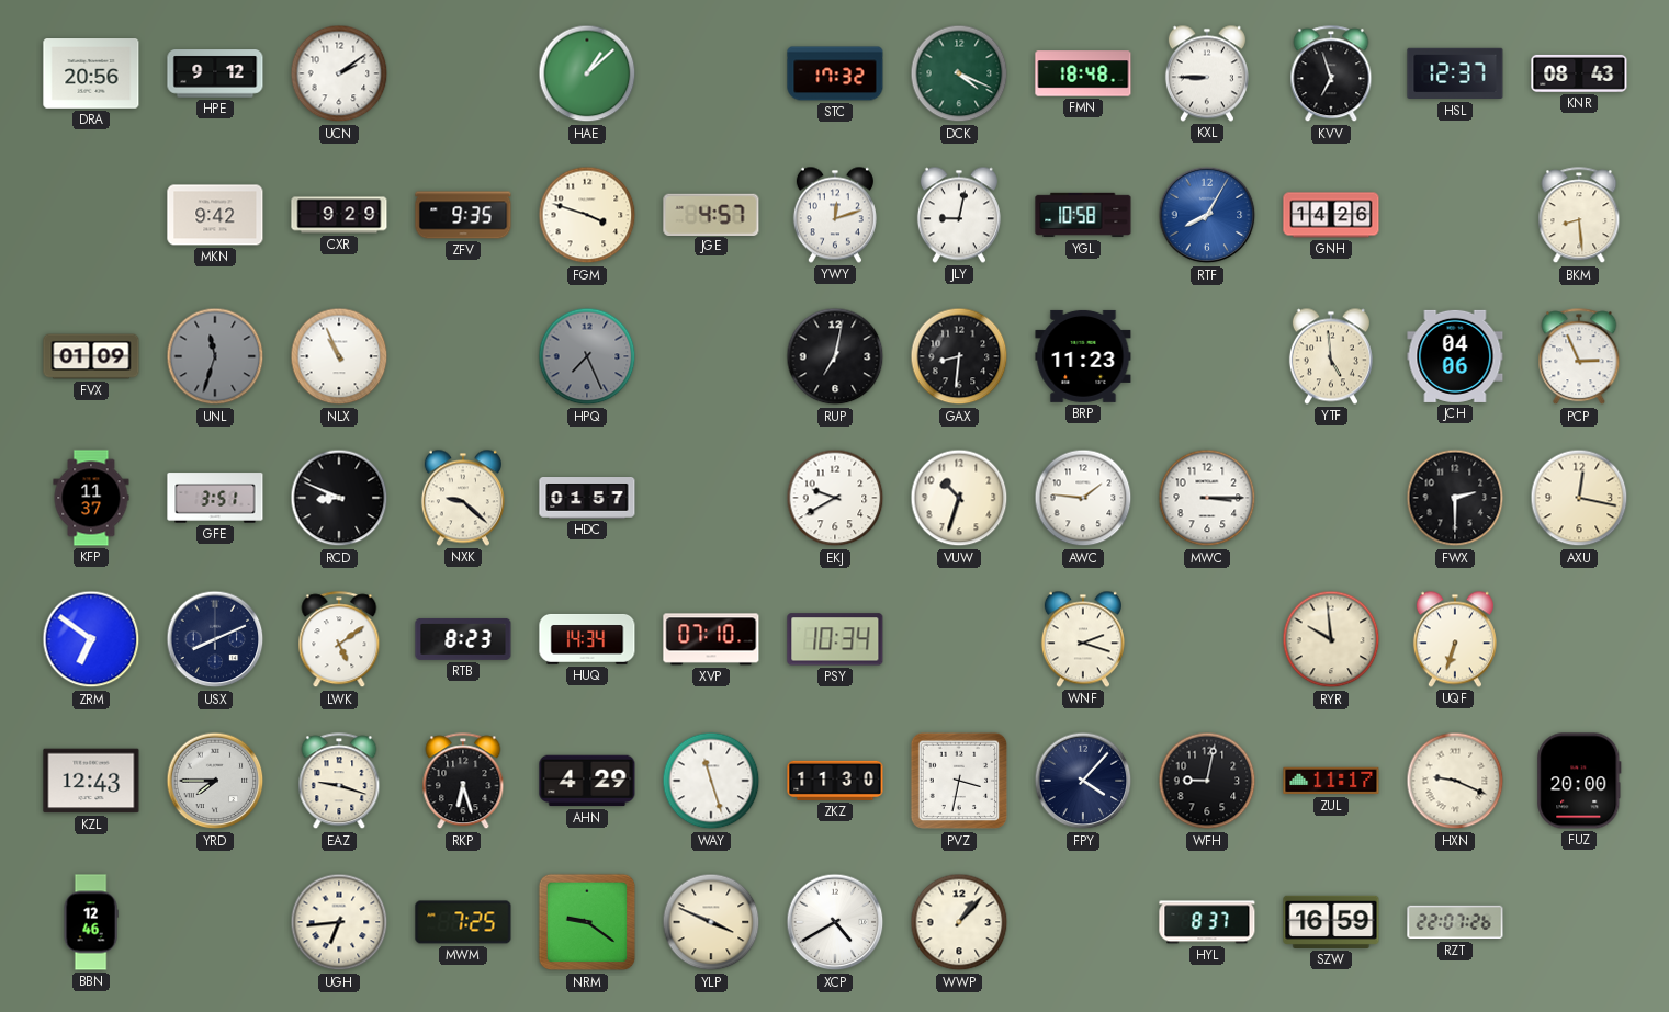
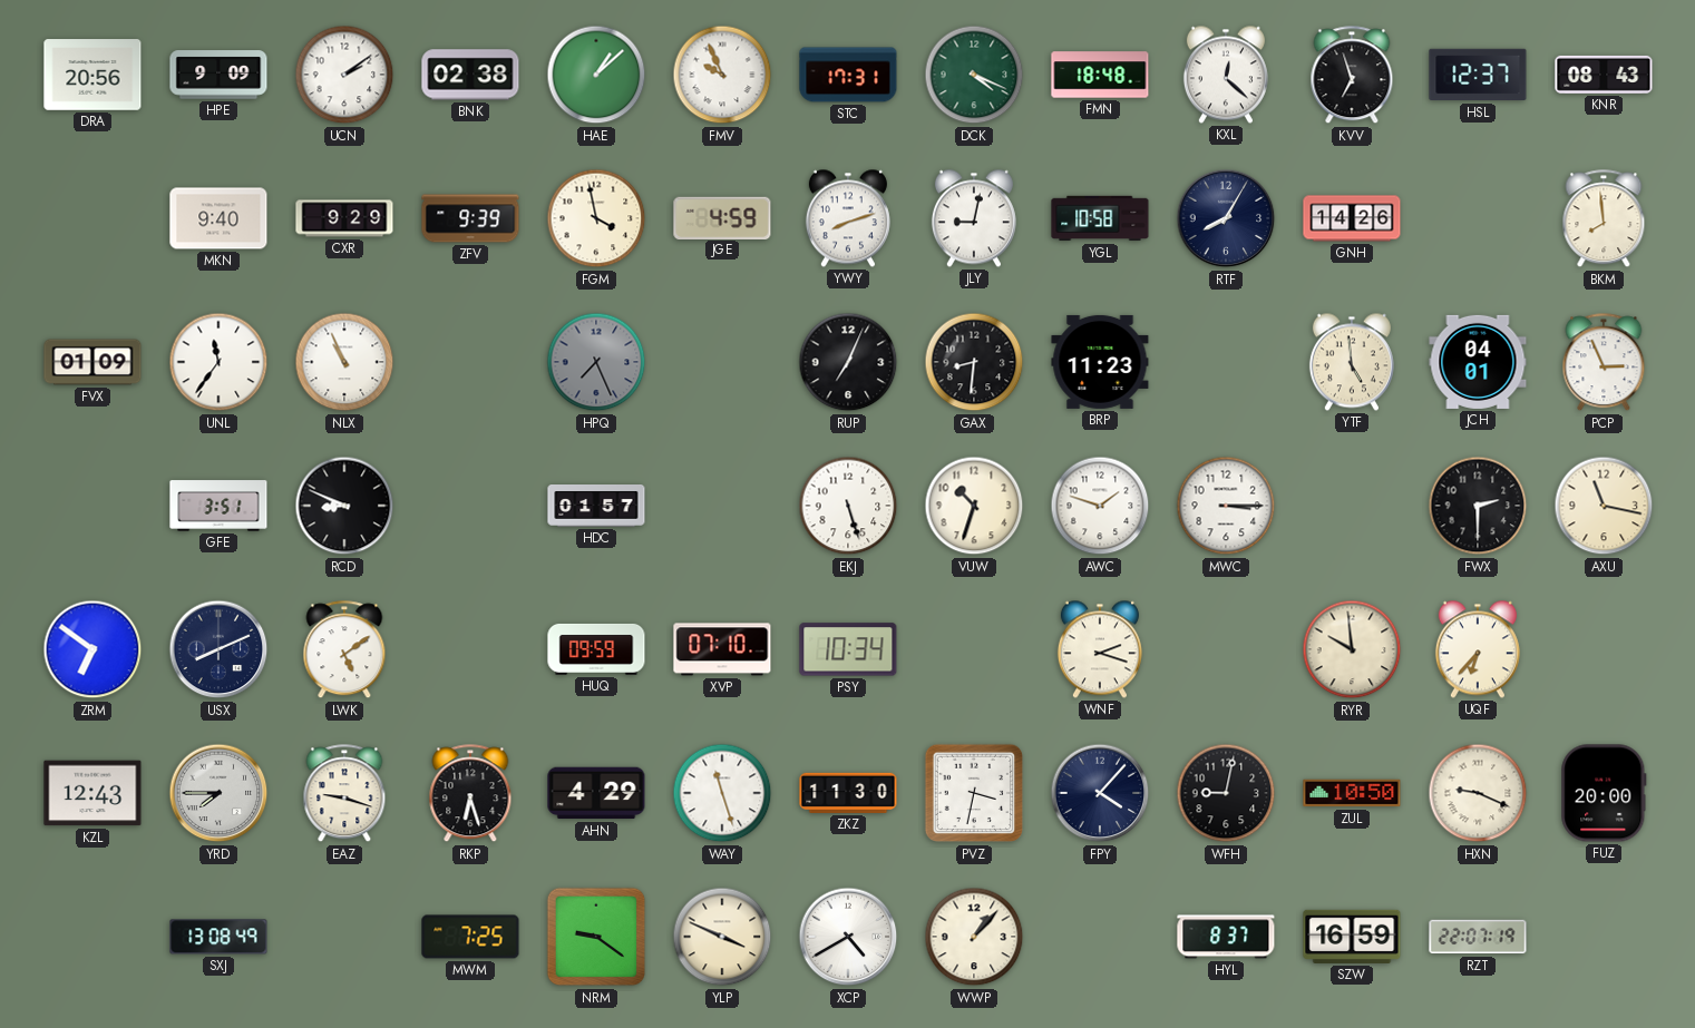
HPE: 9:12 -> 9:09 (218, 75)
BNK: none -> 02:38 (470, 75)
FMV: none -> 9:56 (722, 75)
STC: 17:32 -> 17:31 (848, 75)
KXL: 8:45 -> 12:22 (1226, 75)
MKN: 9:42 -> 9:40 (218, 218)
ZFV: 9:35 -> 9:39 (470, 218)
FGM: 3:48 -> 3:58 (596, 218)
JGE: 4:57 -> 4:59 (722, 217)
YWY: 12:12 -> 8:12 (848, 218)
RTF dial: blue -> navy (1226, 218)
BKM: 8:29 -> 7:59 (1604, 219)
UNL: 11:33 -> 11:36 (218, 362)
UNL dial: grey -> white (218, 362)
RUP: 7:02 -> 7:04 (848, 362)
JCH: 04:06 -> 04:01 (1478, 362)
KFP: 11:37 -> none (91, 498)
NXK: 9:22 -> none (463, 498)
EKJ: 9:40 -> 5:27 (848, 506)
AWC: 1:46 -> 1:48 (1100, 506)
AXU: 12:17 -> 11:17 (1604, 506)
RTB: 8:23 -> none (463, 639)
HUQ: 14:34 -> 09:59 (596, 649)
UQF: 6:33 -> 6:37 (1478, 649)
ZUL: 11:17 -> 10:50 (1352, 793)
BBN: 12:46 -> none (91, 922)
SXJ: none -> 13:08 (218, 937)
UGH: 6:44 -> none (339, 922)
RZT: 22:07:26 -> 22:07:19 (1478, 937)
